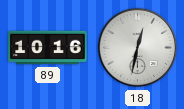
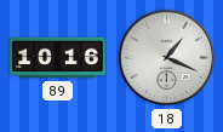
18: 12:32 -> 1:19 (167, 58)
